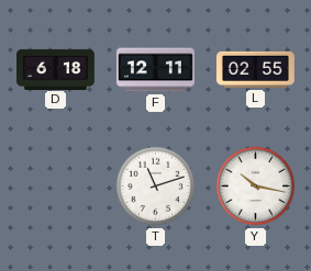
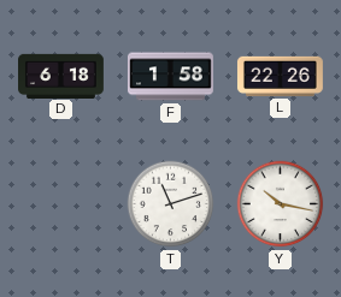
F: 12:11 -> 1:58 (170, 77)
L: 02:55 -> 22:26 (280, 76)
